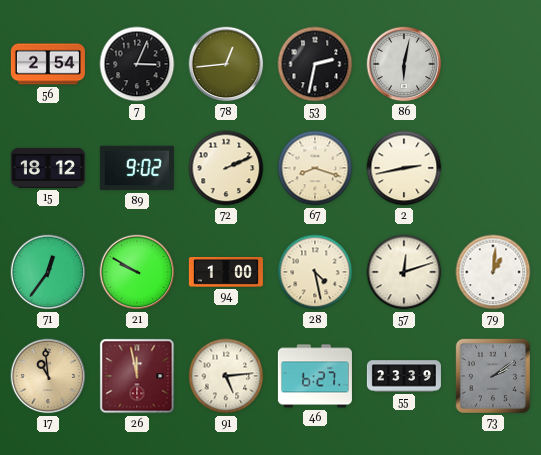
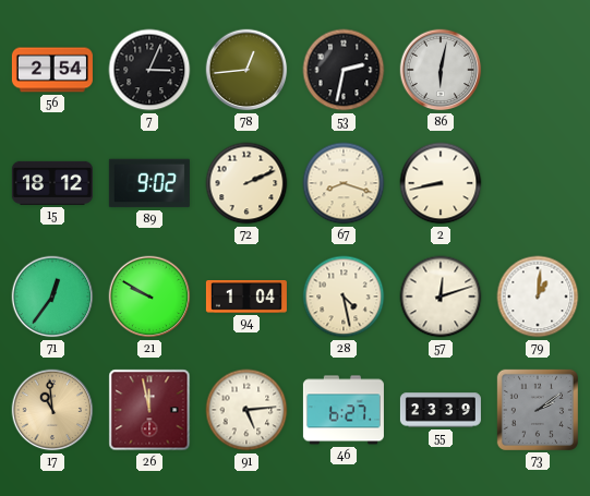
2: 2:43 -> 8:43 (441, 183)
94: 1:00 -> 1:04 (246, 298)
